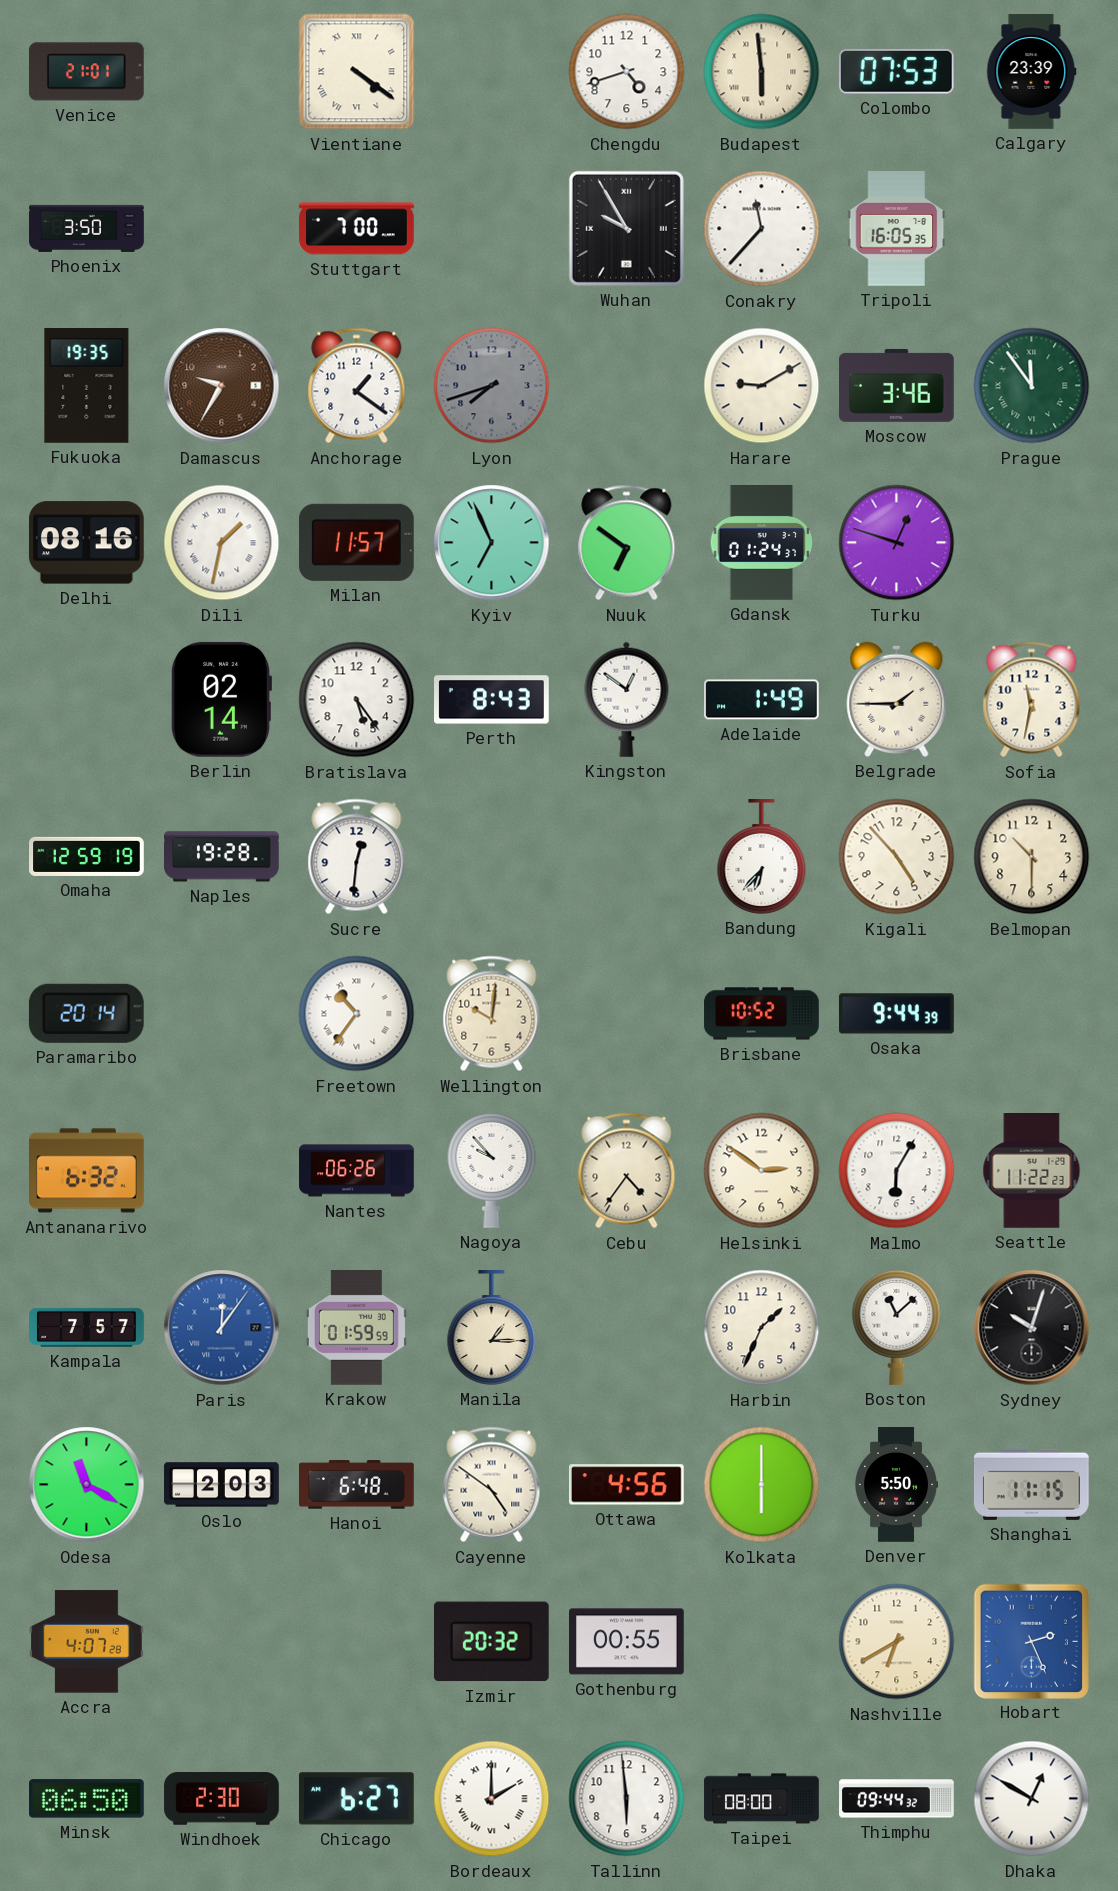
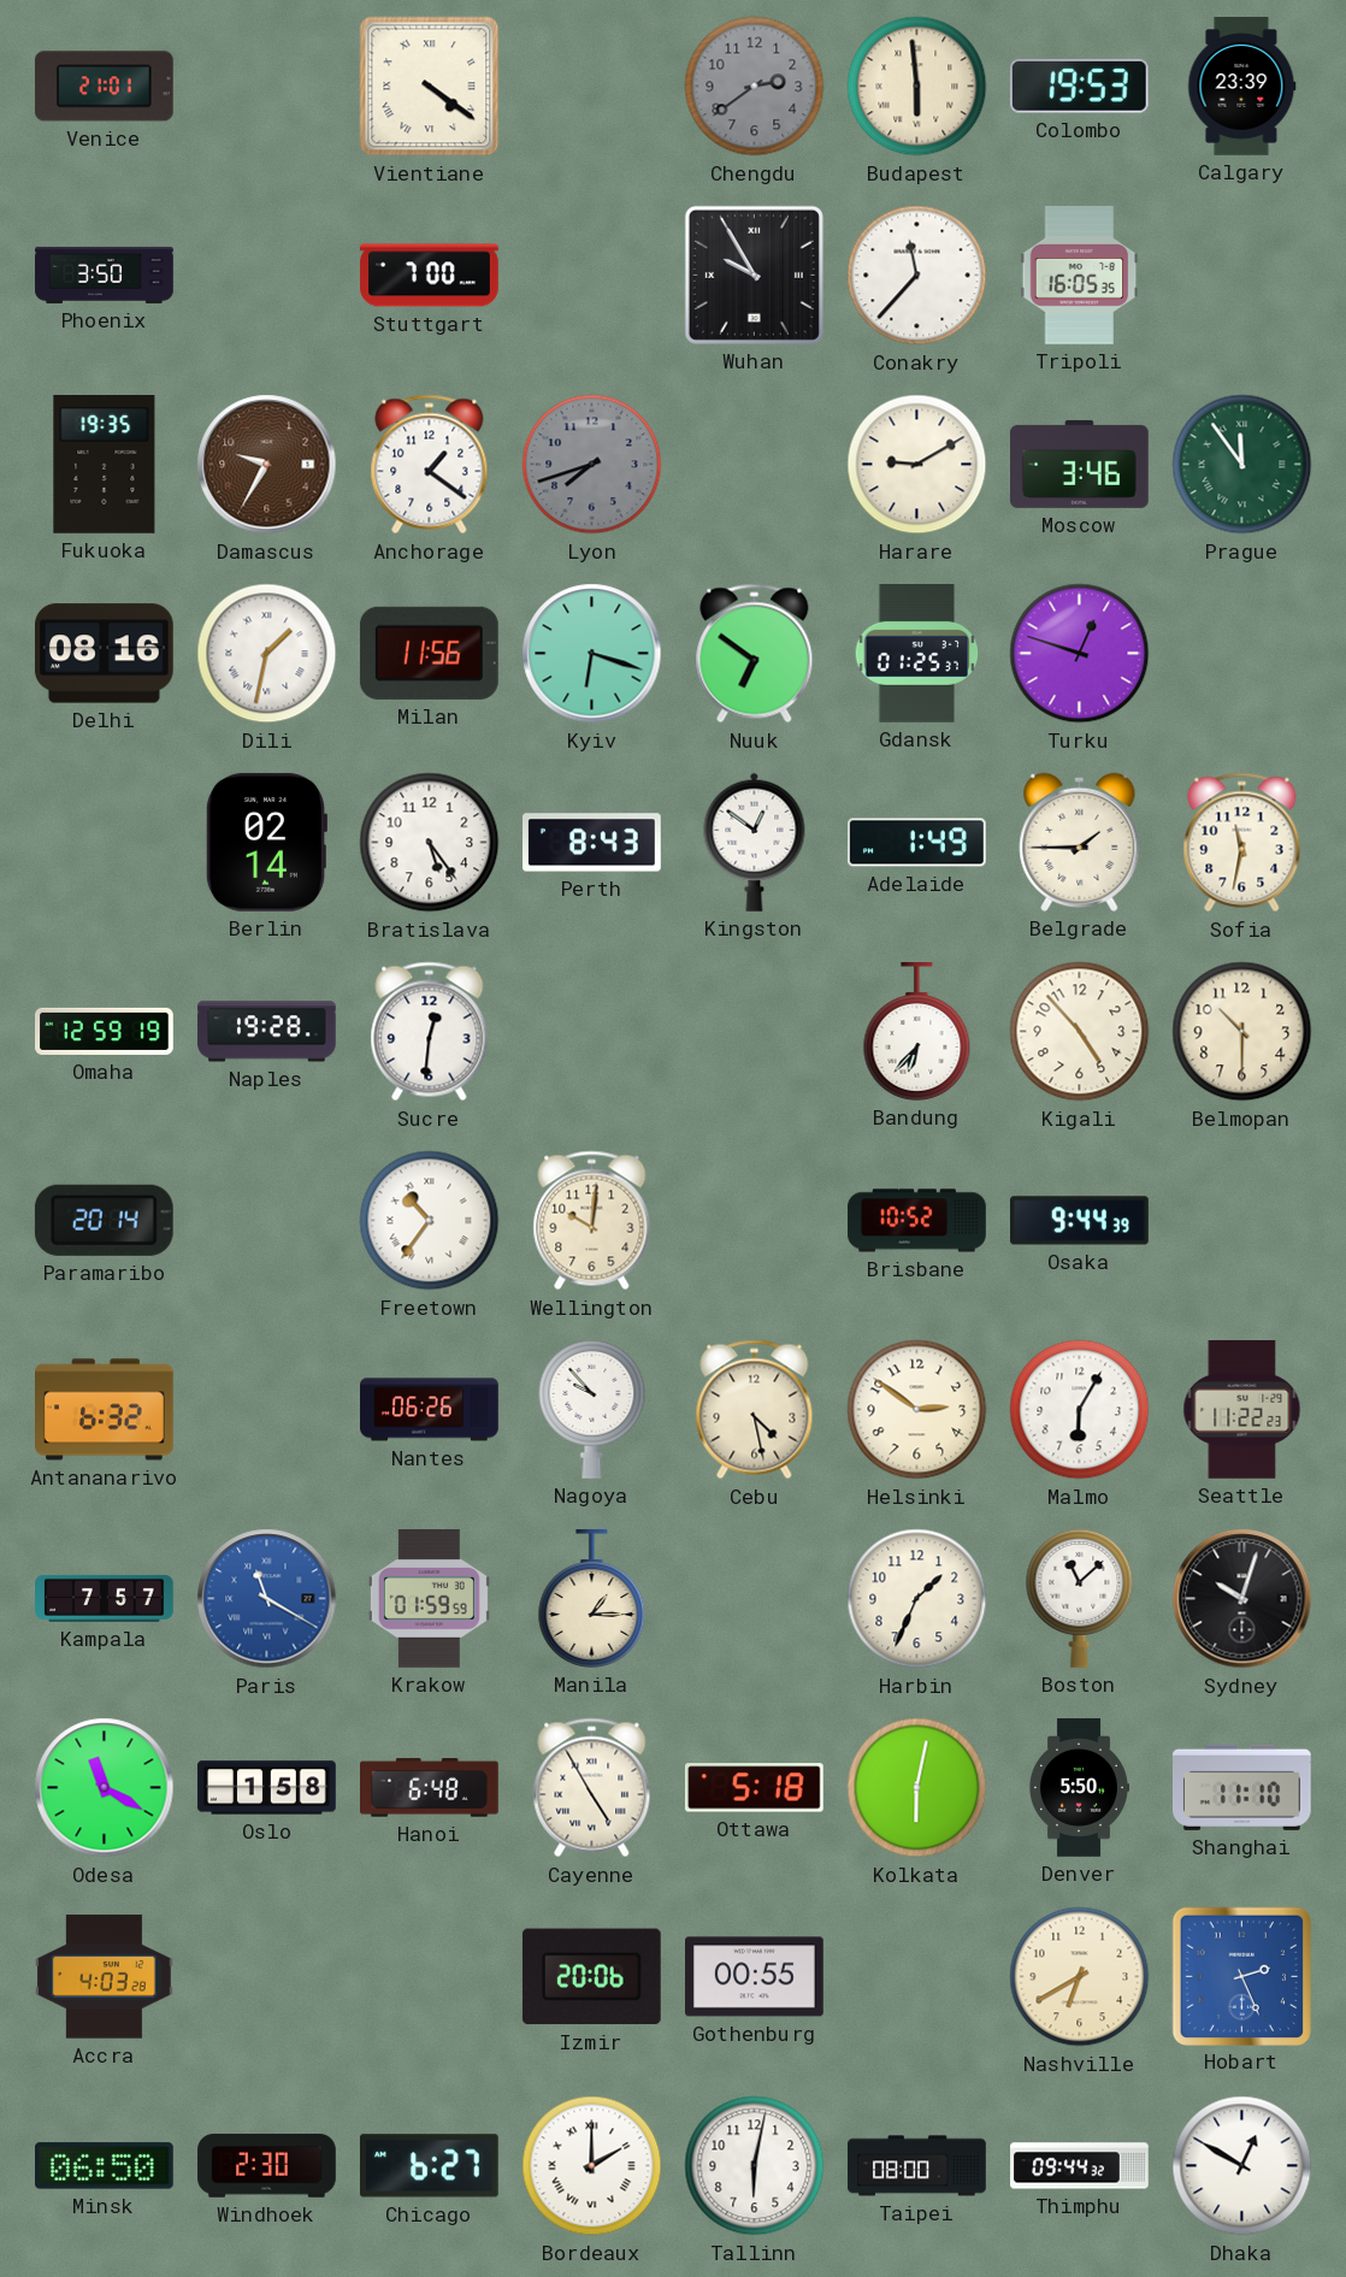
Chengdu: 4:42 -> 2:39 (755, 87)
Chengdu dial: white -> grey (755, 87)
Colombo: 07:53 -> 19:53 (1079, 85)
Milan: 11:57 -> 11:56 (429, 653)
Kyiv: 6:56 -> 6:18 (592, 654)
Gdansk: 01:24 -> 01:25 (917, 654)
Cebu: 4:36 -> 4:28 (755, 1410)
Paris: 12:06 -> 11:20 (267, 1599)
Oslo: 2:03 -> 1:58 (267, 1788)
Cayenne: 4:51 -> 4:55 (592, 1788)
Ottawa: 4:56 -> 5:18 (754, 1788)
Kolkata: 6:00 -> 6:02 (917, 1788)
Shanghai: 11:15 -> 11:10 (1241, 1787)
Accra: 4:07 -> 4:03 (105, 1977)
Izmir: 20:32 -> 20:06 (591, 1977)
Tallinn: 5:59 -> 6:02 (755, 2166)
